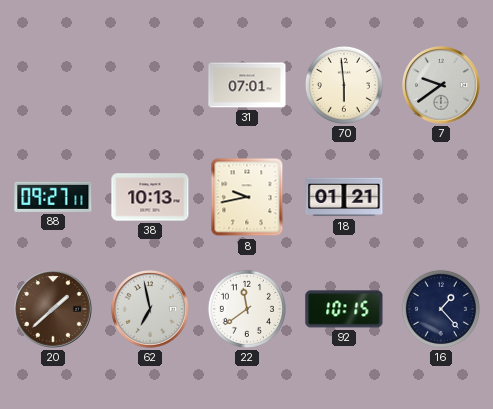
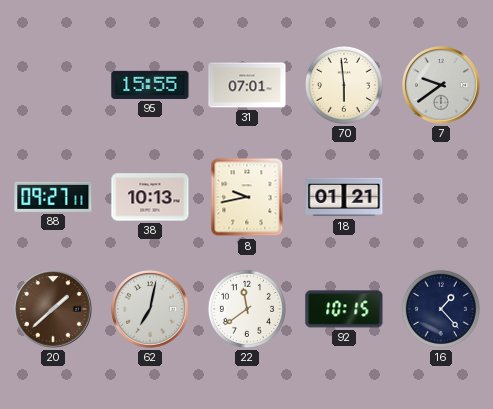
95: none -> 15:55 (150, 85)
62: 6:58 -> 7:02 (150, 309)
